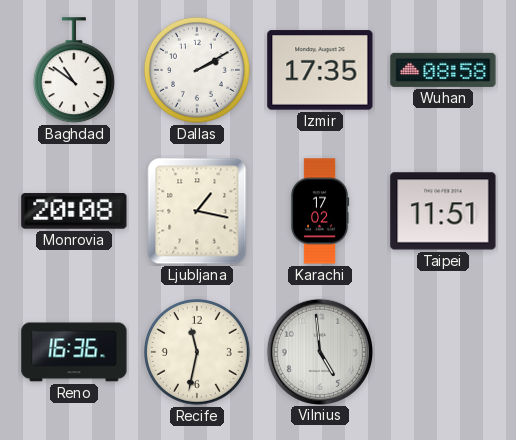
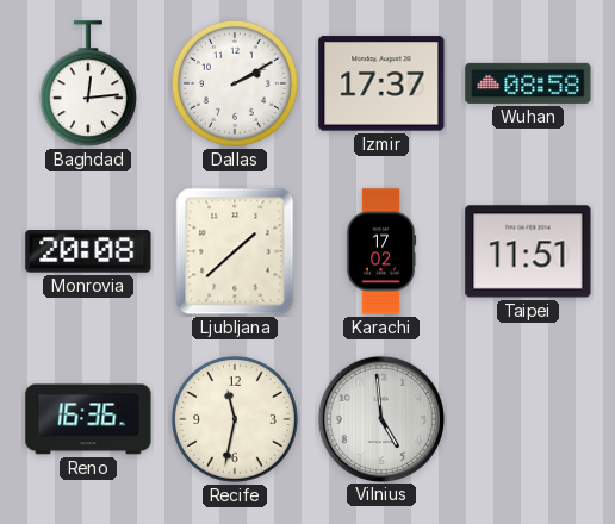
Baghdad: 10:51 -> 12:14 (88, 85)
Izmir: 17:35 -> 17:37 (381, 83)
Ljubljana: 1:17 -> 1:38 (235, 251)
